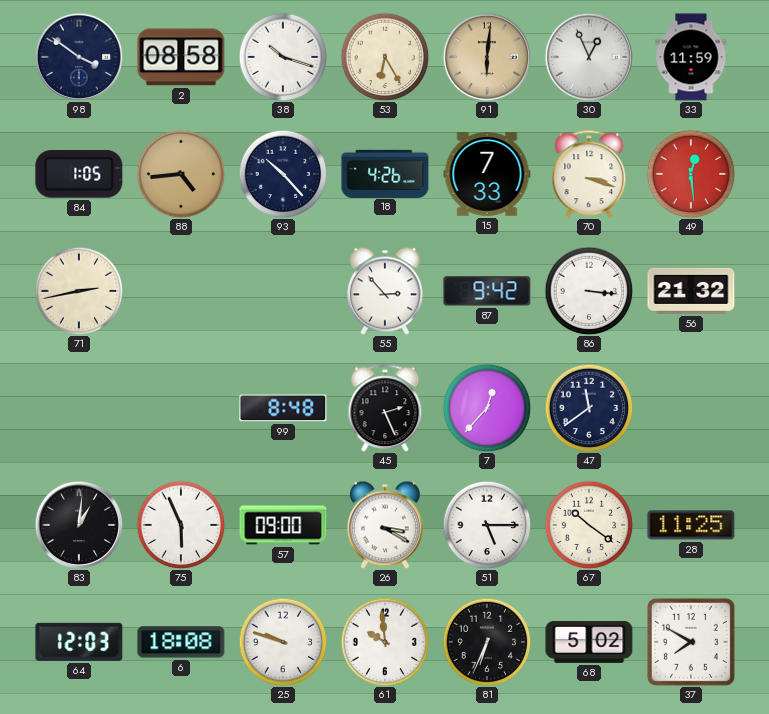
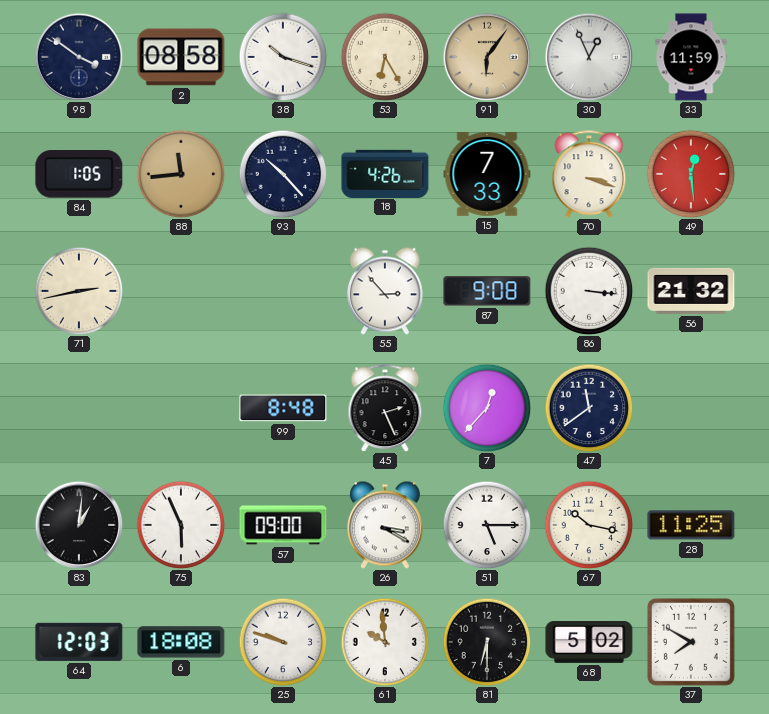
91: 6:01 -> 6:06 (487, 57)
88: 4:44 -> 11:44 (181, 174)
87: 9:42 -> 9:08 (487, 291)
67: 10:21 -> 10:17 (589, 525)
81: 6:34 -> 6:30 (487, 642)
